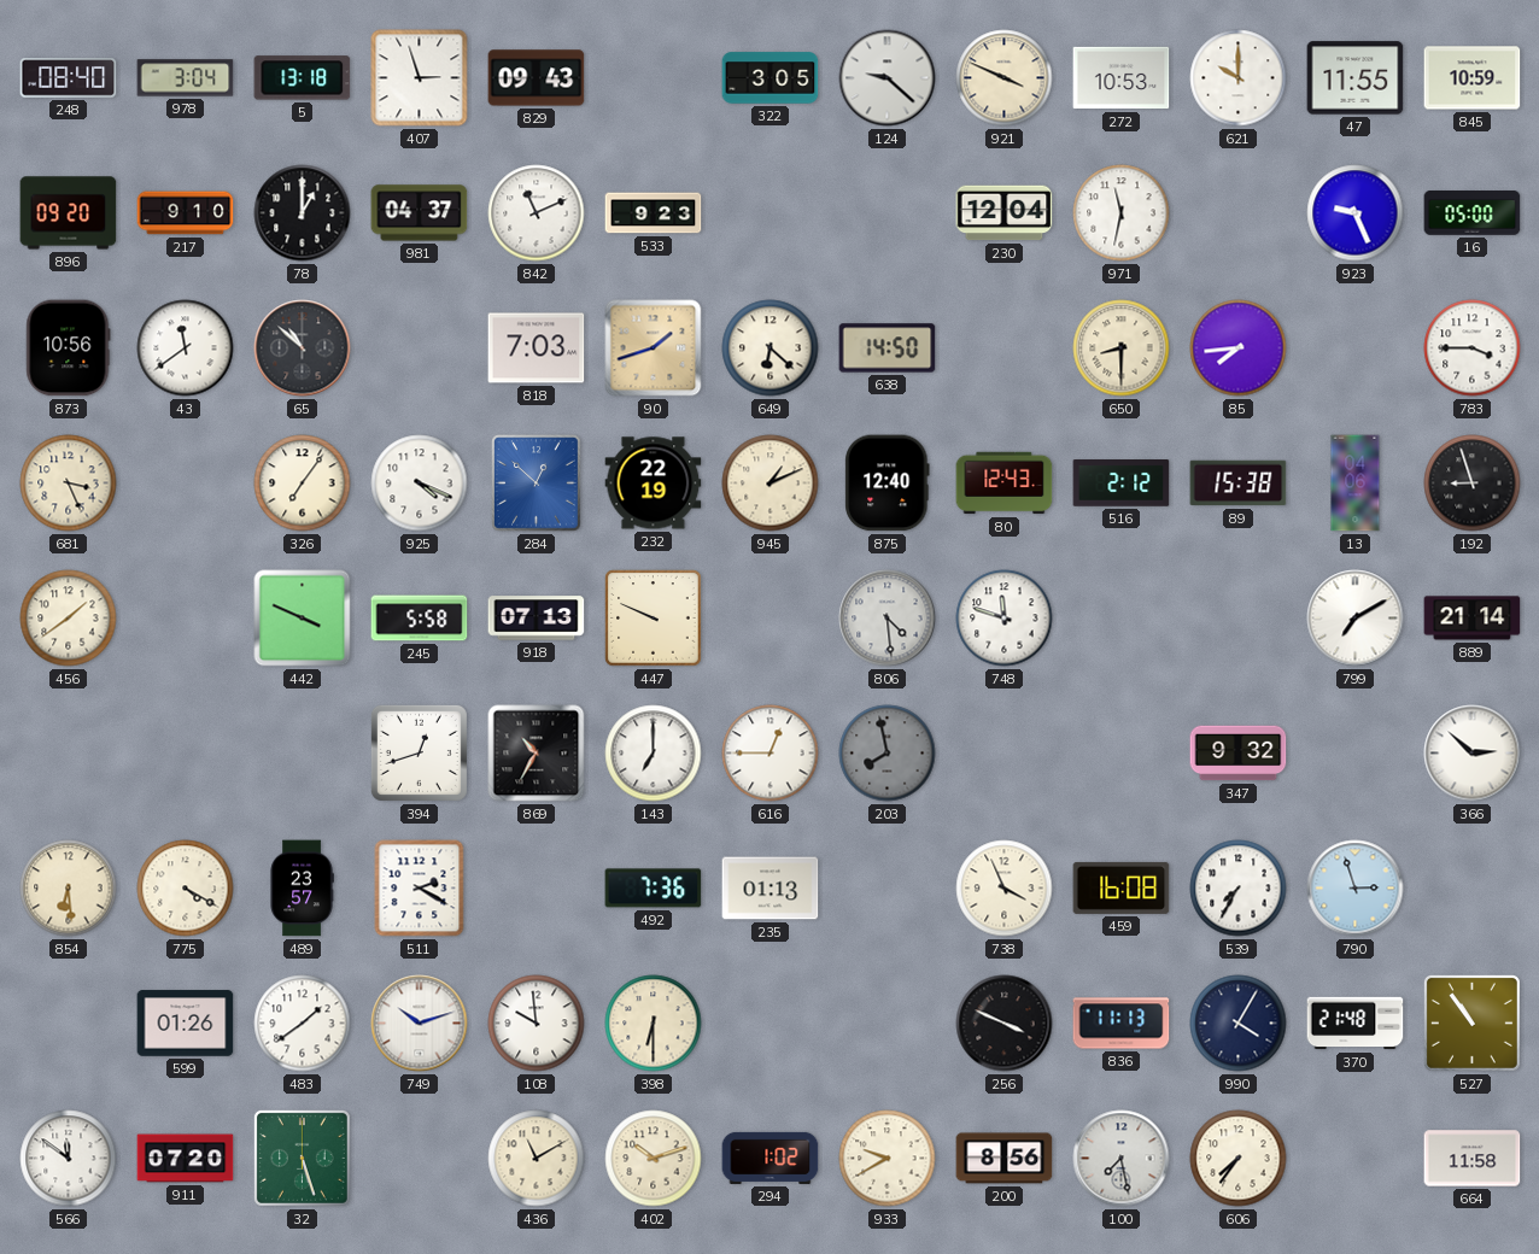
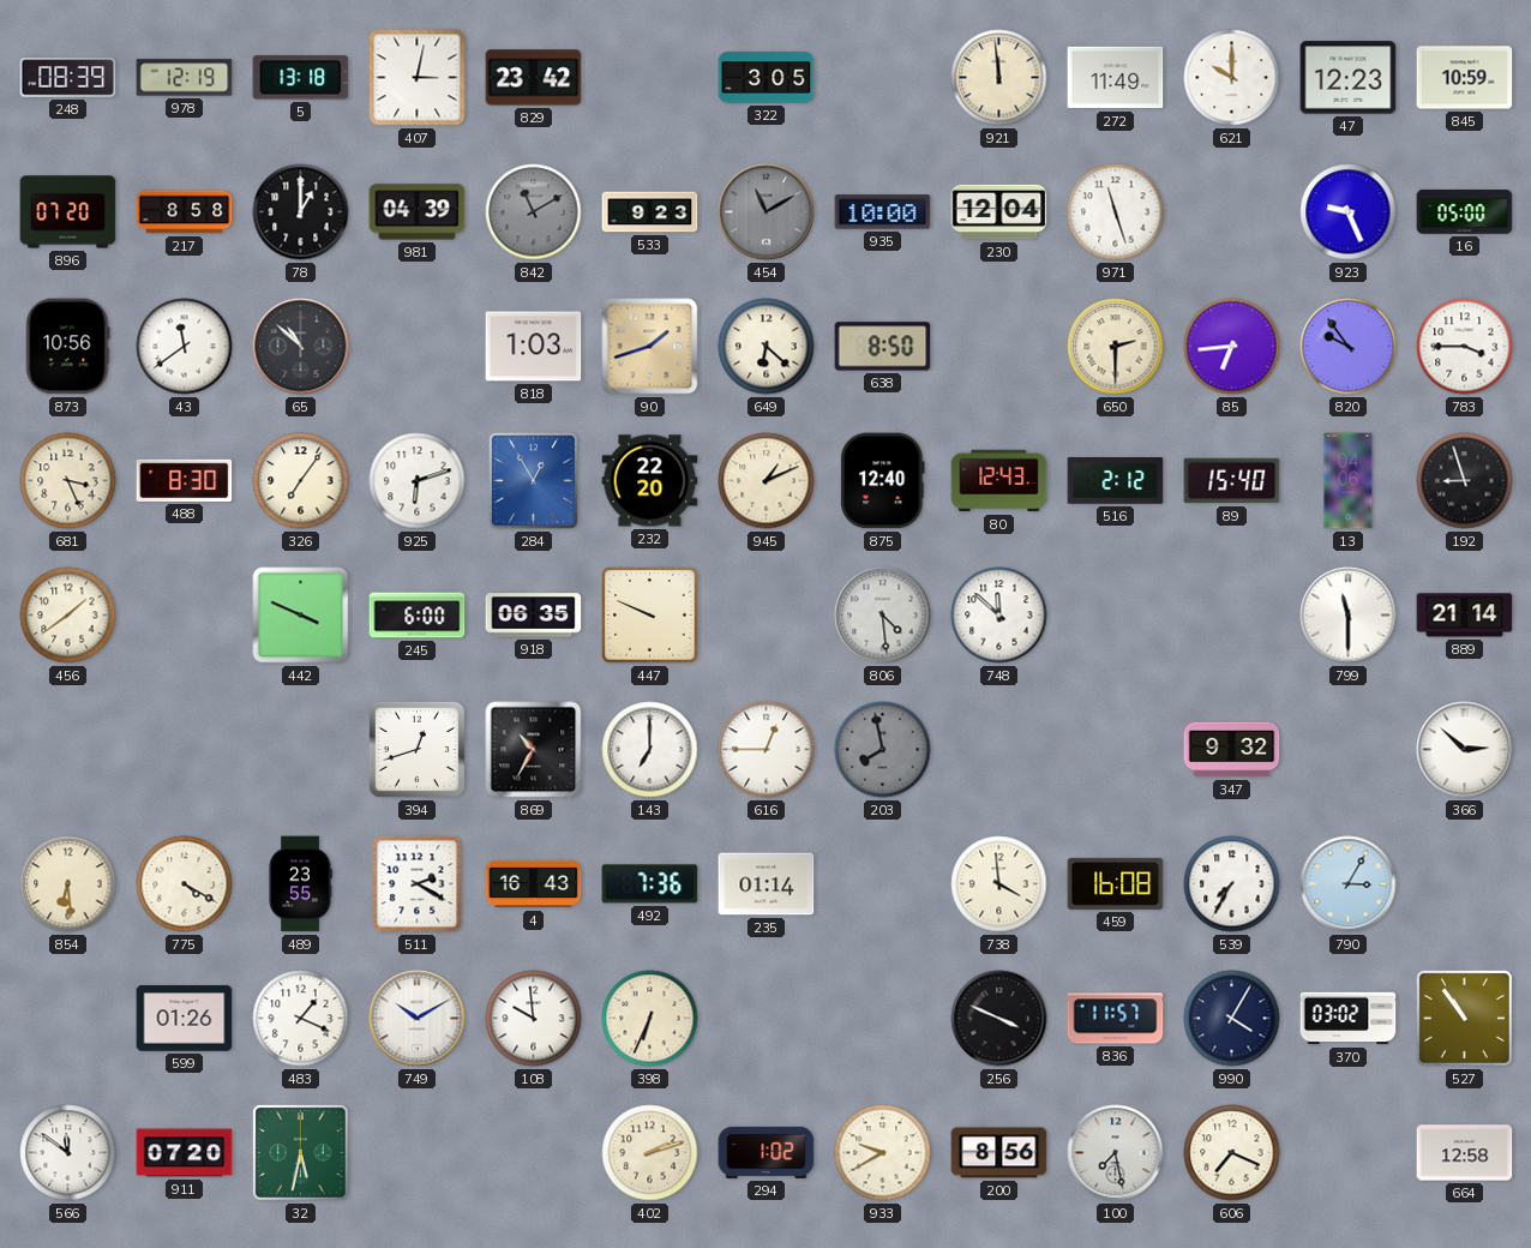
248: 08:40 -> 08:39 (68, 78)
978: 3:04 -> 12:19 (185, 78)
407: 2:57 -> 3:02 (418, 78)
829: 09:43 -> 23:42 (534, 78)
124: 9:22 -> none (888, 78)
921: 3:49 -> 11:59 (999, 78)
272: 10:53 -> 11:49 (1116, 78)
47: 11:55 -> 12:23 (1349, 78)
896: 09:20 -> 07:20 (68, 212)
217: 9:10 -> 8:58 (185, 212)
981: 04:37 -> 04:39 (418, 212)
842: 11:11 -> 11:10 (534, 212)
842 dial: white -> grey (534, 212)
454: none -> 11:10 (767, 212)
935: none -> 10:00 (883, 212)
971: 11:32 -> 11:27 (1116, 212)
818: 7:03 -> 1:03 (534, 347)
638: 14:50 -> 8:50 (883, 347)
650: 8:30 -> 2:30 (1116, 347)
85: 7:44 -> 6:44 (1232, 347)
820: none -> 9:54 (1349, 347)
488: none -> 8:30 (185, 480)
925: 4:19 -> 6:12 (418, 481)
284: 12:52 -> 12:55 (534, 481)
232: 22:19 -> 22:20 (650, 481)
89: 15:38 -> 15:40 (1232, 481)
245: 5:58 -> 6:00 (418, 616)
918: 07:13 -> 06:35 (534, 616)
748: 11:48 -> 11:52 (999, 616)
799: 7:10 -> 11:30 (1349, 616)
489: 23:57 -> 23:55 (300, 884)
4: none -> 16:43 (534, 884)
235: 01:13 -> 01:14 (767, 884)
738: 3:56 -> 3:59 (999, 884)
790: 2:57 -> 3:05 (1349, 884)
483: 1:39 -> 1:19 (301, 1019)
749: 10:12 -> 10:10 (418, 1019)
398: 6:30 -> 6:34 (650, 1019)
836: 11:13 -> 11:57 (1116, 1019)
370: 21:48 -> 03:02 (1349, 1019)
32: 5:27 -> 5:32 (300, 1152)
436: 11:10 -> none (537, 1159)
402: 10:12 -> 2:12 (650, 1153)
606: 7:36 -> 7:19 (1232, 1153)
664: 11:58 -> 12:58 (1465, 1153)
